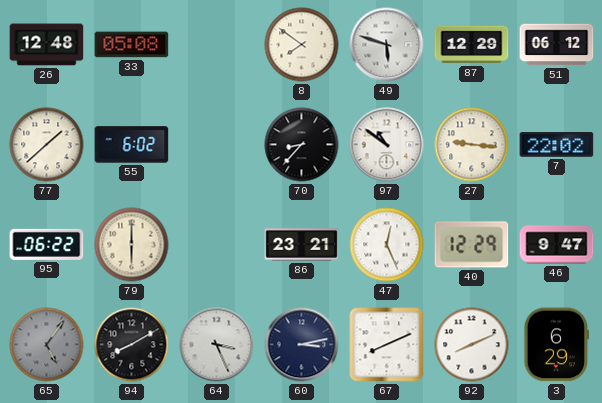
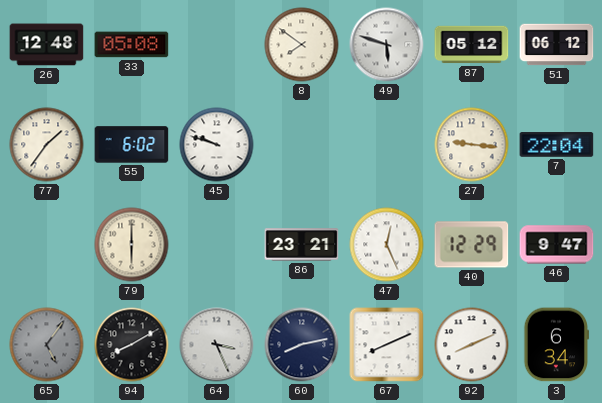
87: 12:29 -> 05:12 (472, 45)
77: 1:38 -> 1:36 (47, 145)
45: none -> 9:48 (217, 145)
70: 8:37 -> none (302, 145)
97: 10:51 -> none (387, 145)
7: 22:02 -> 22:04 (557, 145)
95: 06:22 -> none (47, 244)
60: 3:13 -> 8:13 (302, 345)
3: 6:29 -> 6:34 (556, 345)
